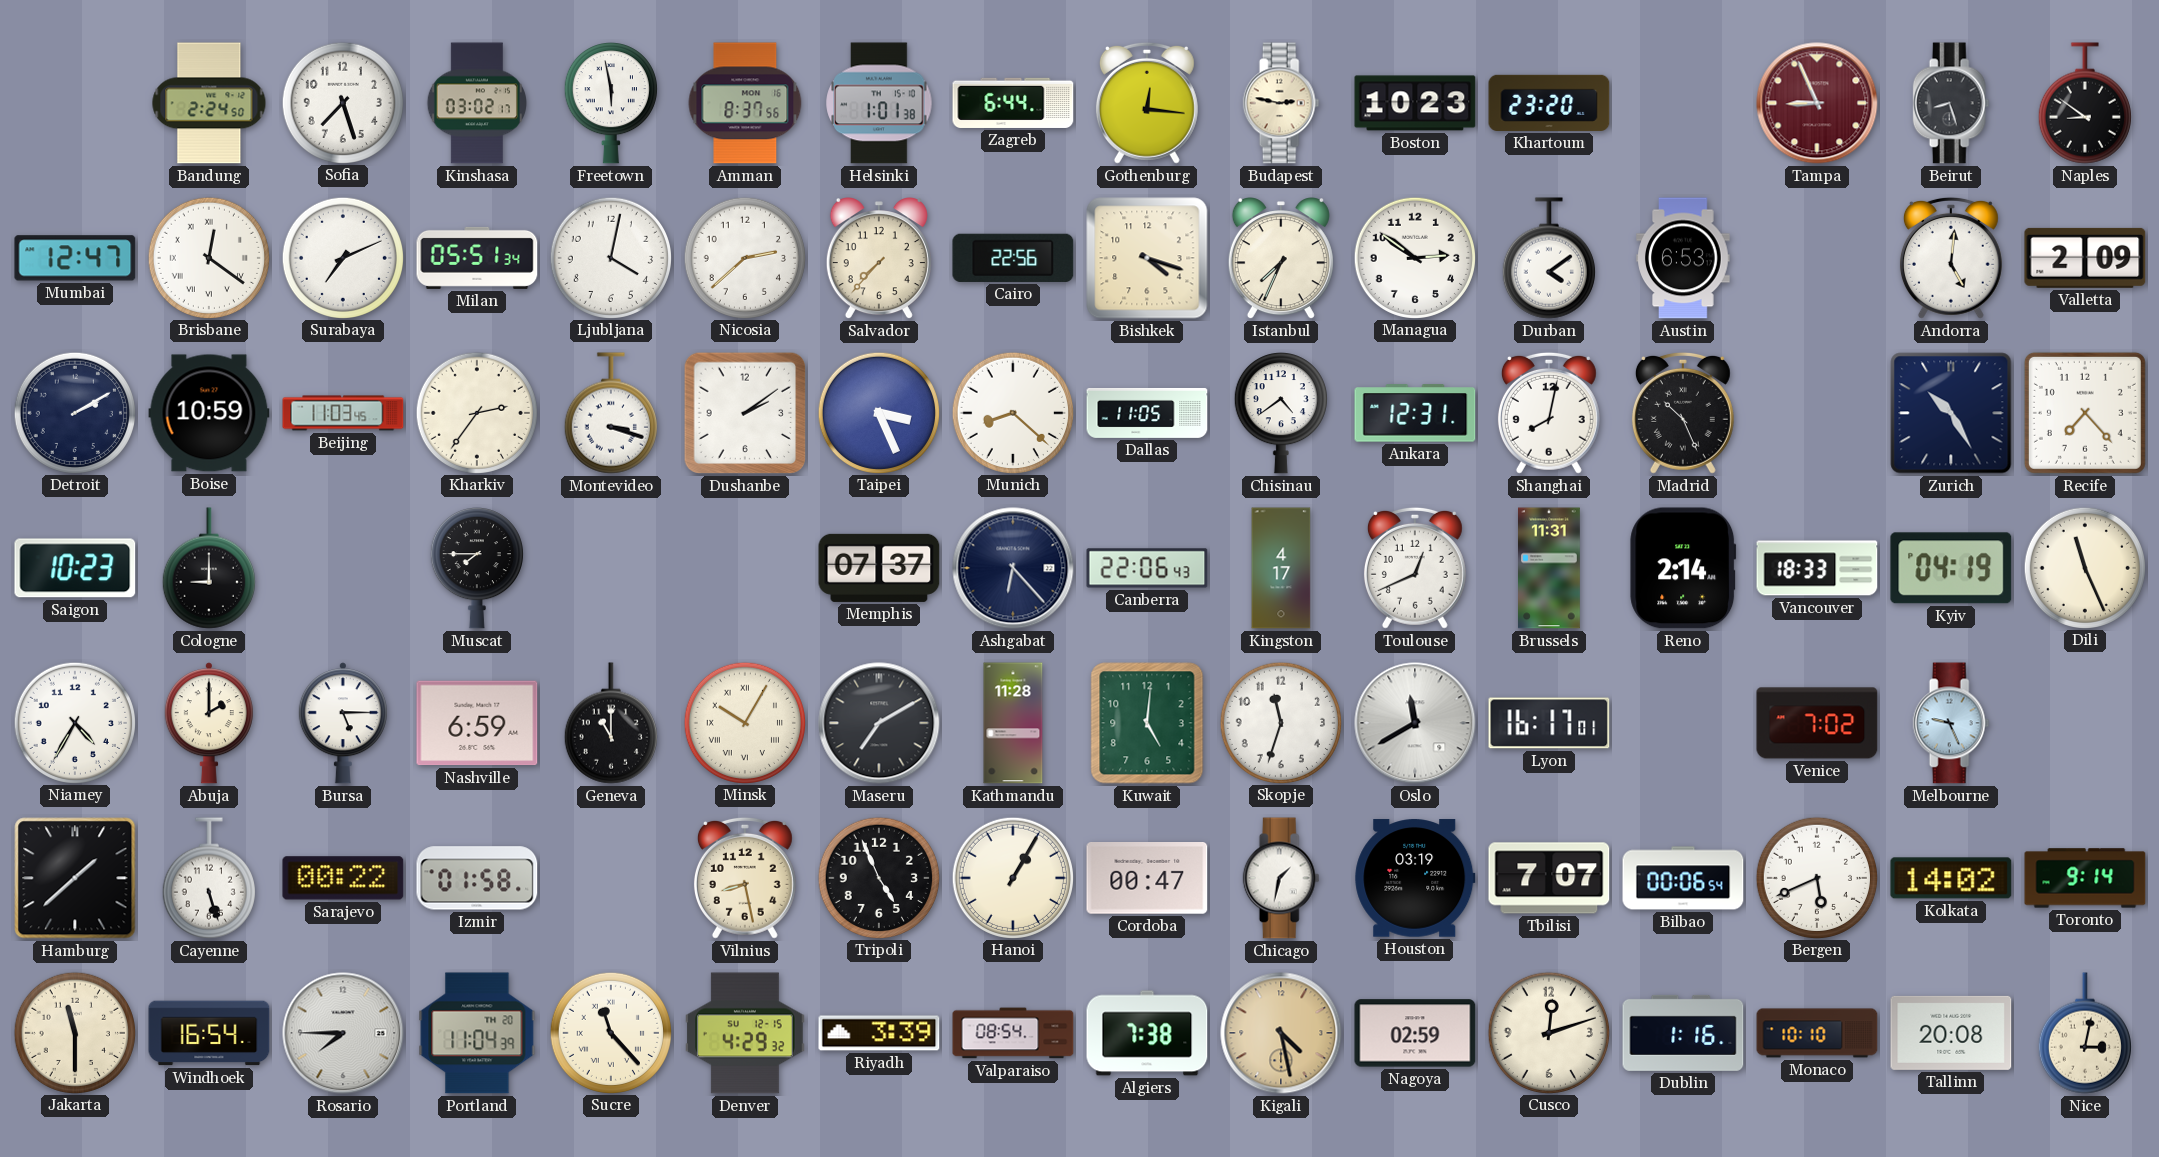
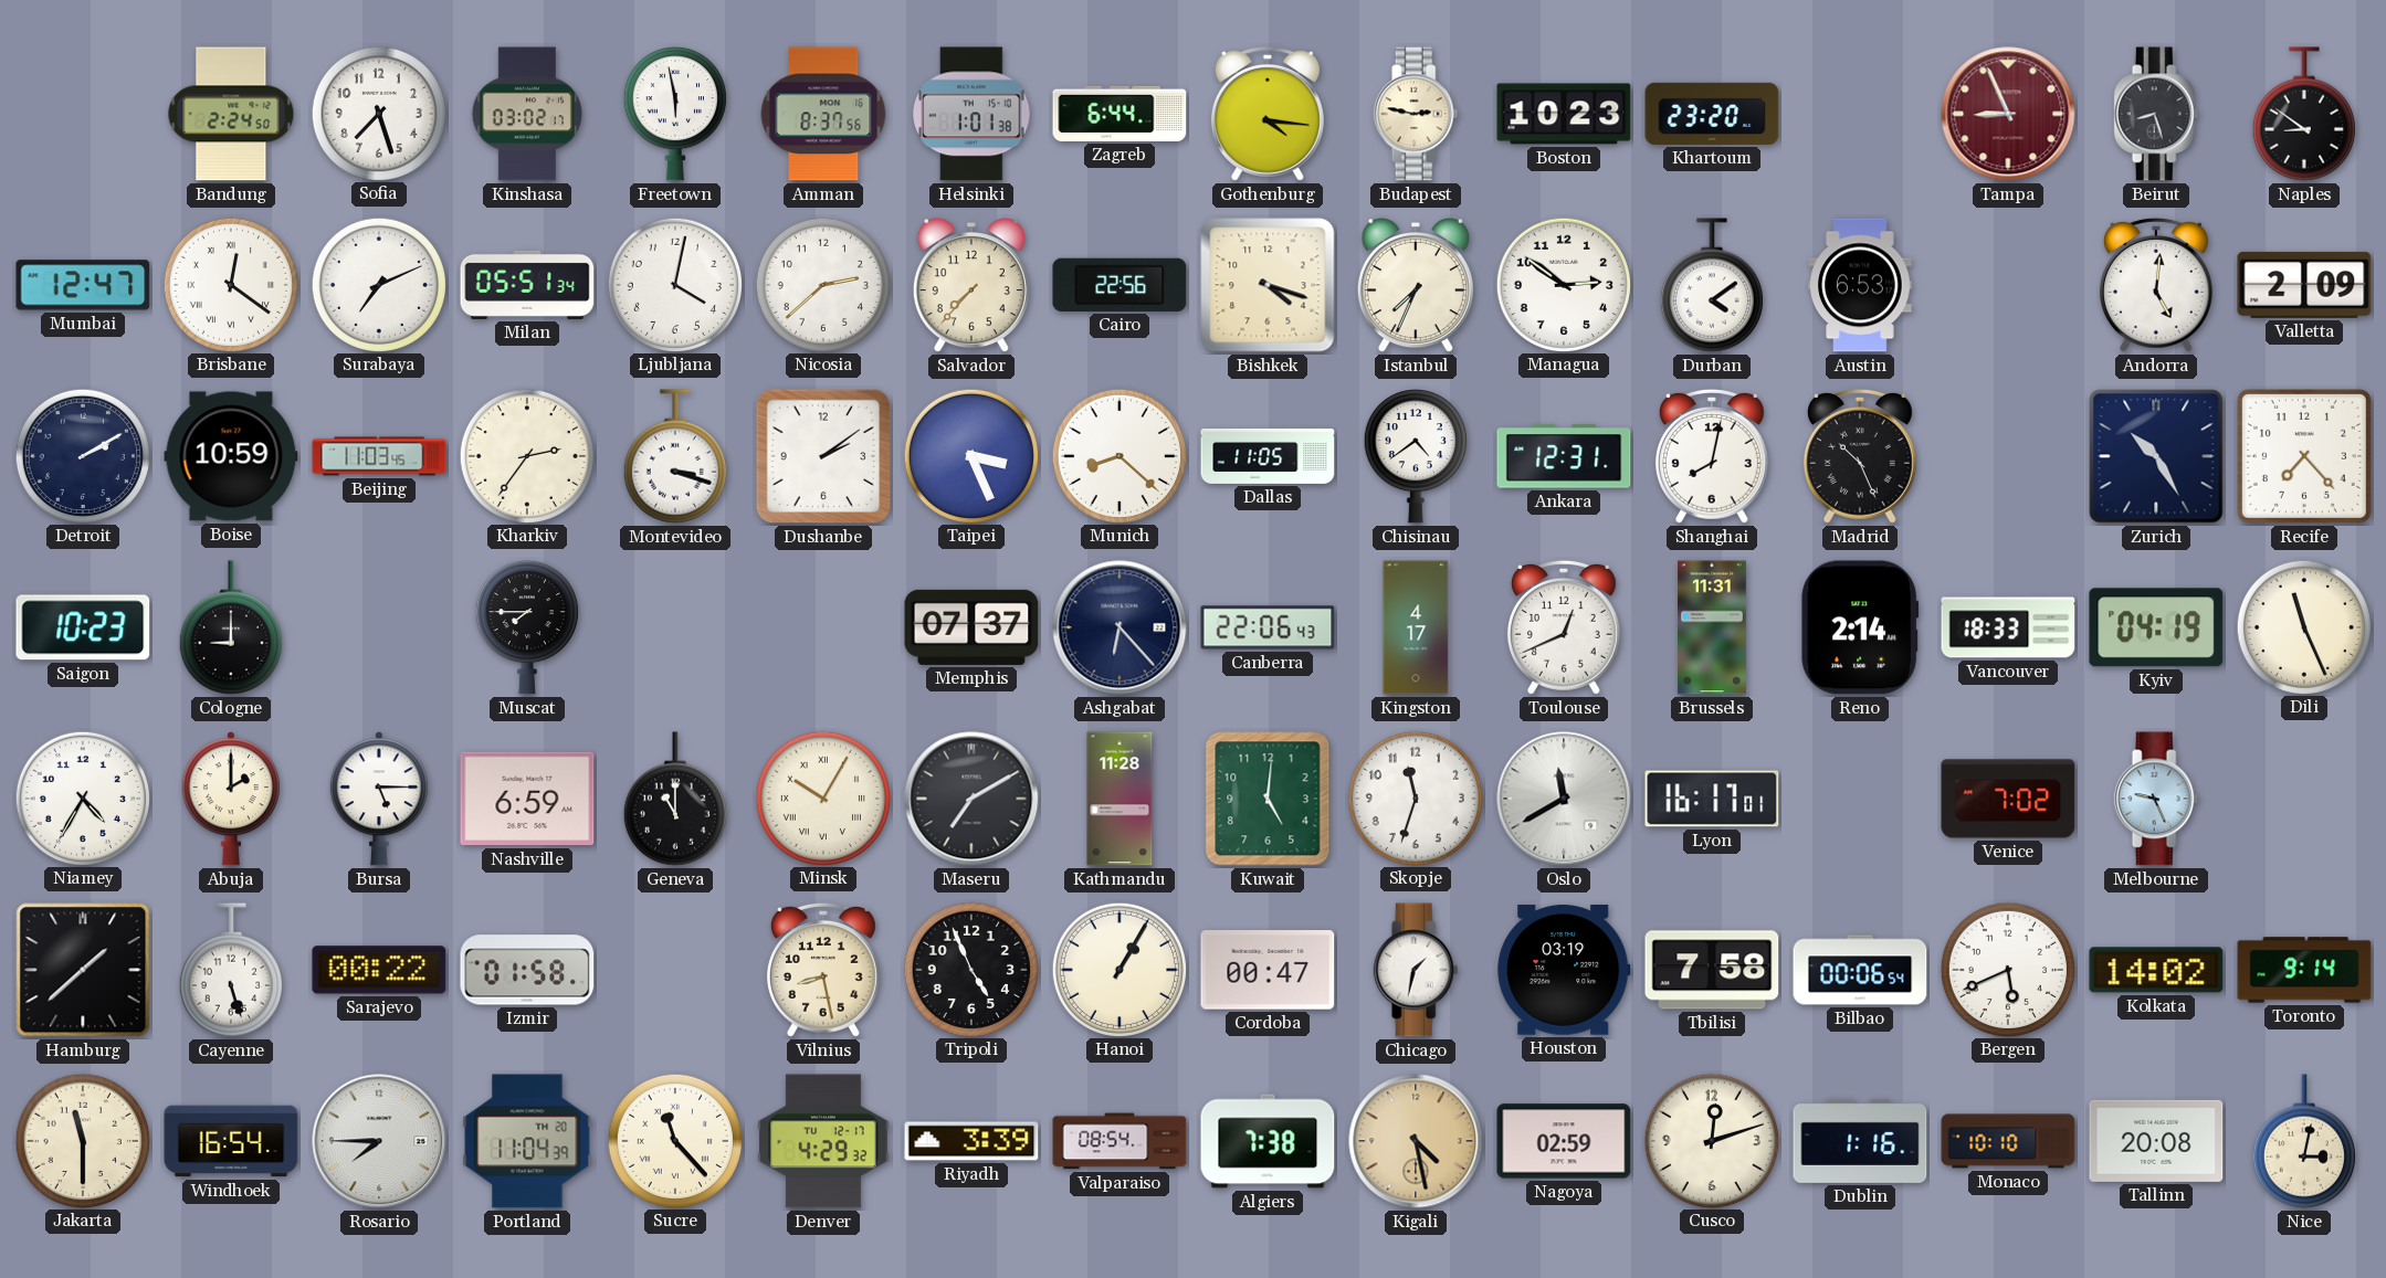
Gothenburg: 12:16 -> 4:16 (1268, 114)
Tbilisi: 7:07 -> 7:58 (1712, 970)
Denver date: SU 12-15 -> TU 12-17 (823, 1141)
